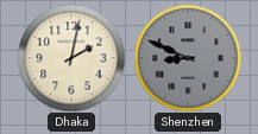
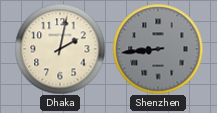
Shenzhen: 8:49 -> 8:44 (158, 49)
